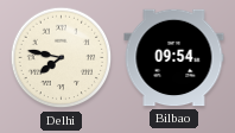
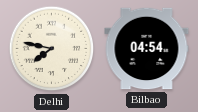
Bilbao: 09:54 -> 04:54 (147, 49)
